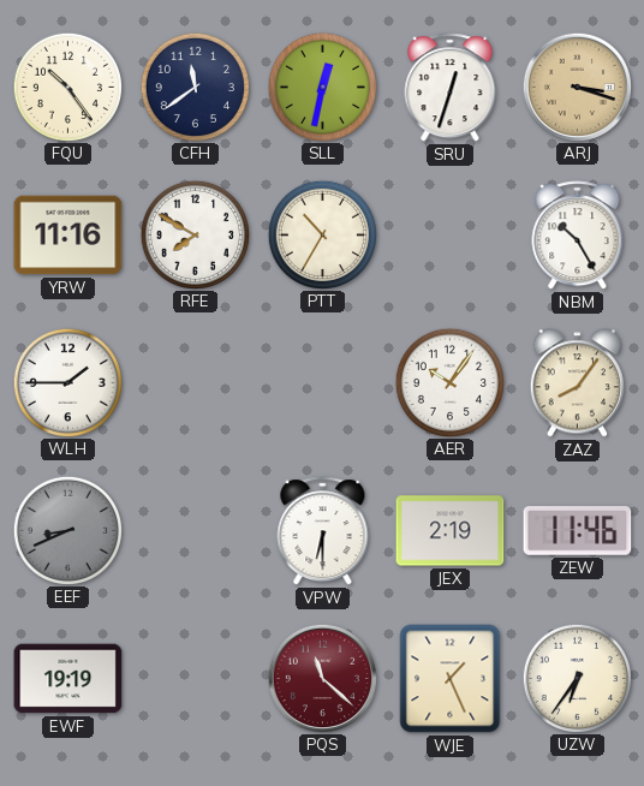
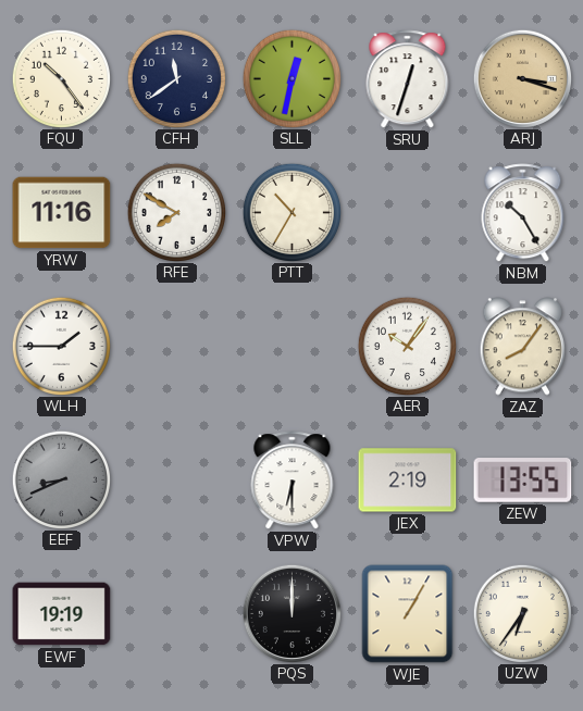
ZEW: 11:46 -> 13:55 (523, 481)
PQS: 11:22 -> 12:00 (291, 613)
PQS dial: burgundy -> black (291, 613)
WJE: 1:26 -> 1:05 (408, 614)
